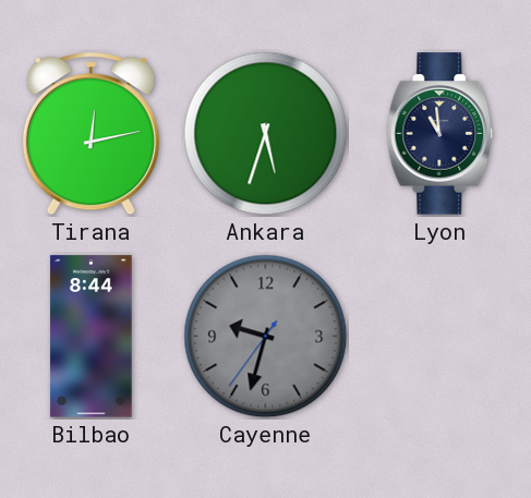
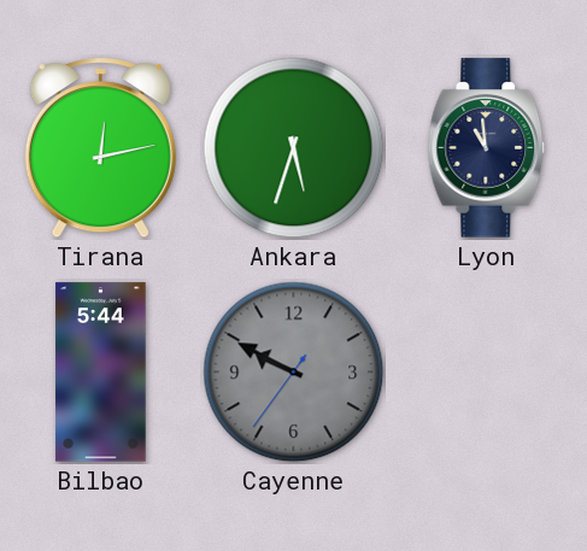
Bilbao: 8:44 -> 5:44 (101, 373)
Cayenne: 9:32 -> 9:49 (294, 373)
